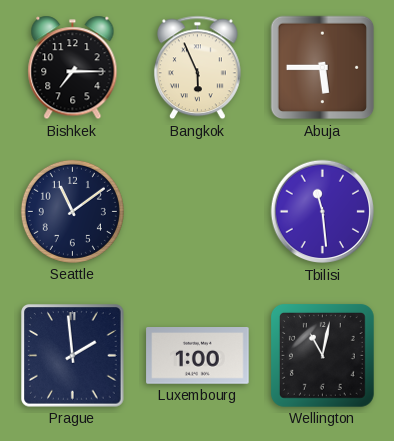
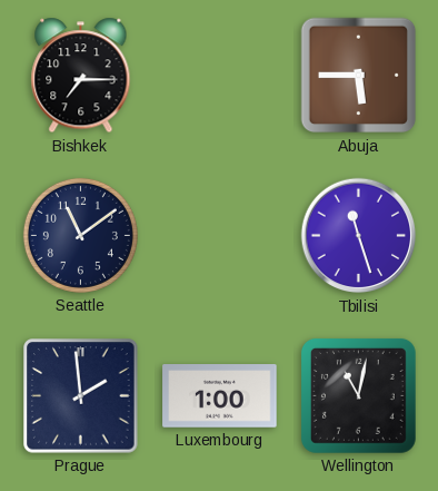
Bangkok: 5:56 -> none (197, 68)
Tbilisi: 11:29 -> 11:27 (359, 236)
